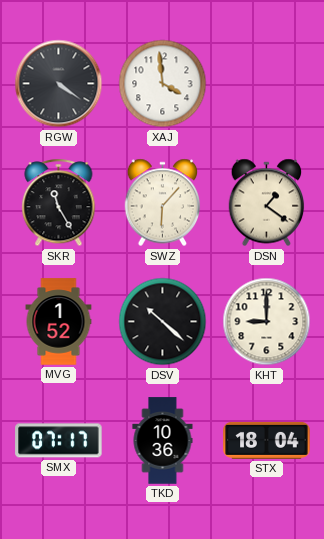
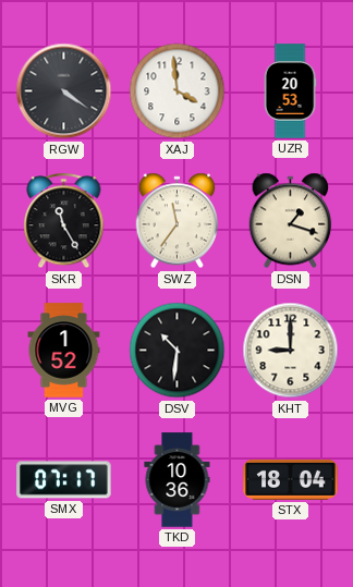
UZR: none -> 20:53 (290, 91)
SWZ: 6:07 -> 11:36 (178, 221)
DSN: 1:21 -> 1:18 (291, 221)
DSV: 10:22 -> 10:31 (178, 351)
